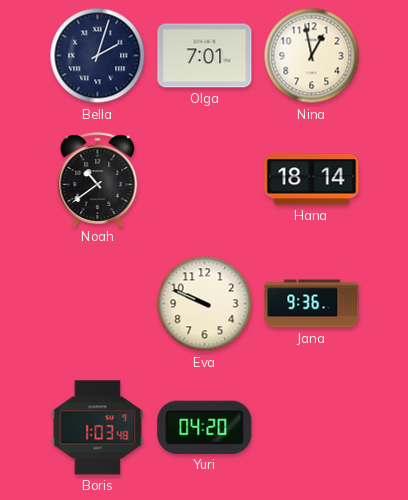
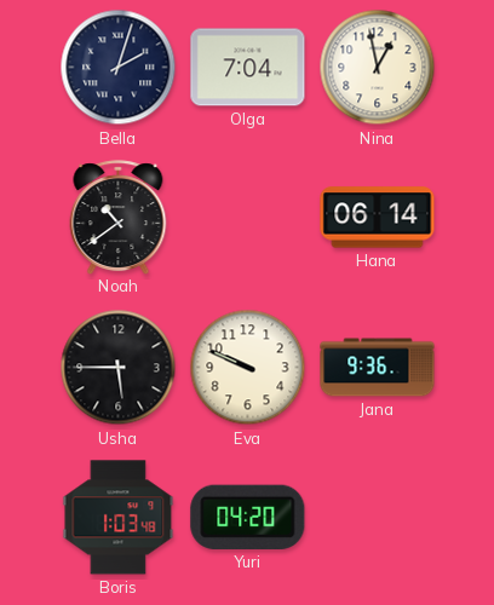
Olga: 7:01 -> 7:04 (248, 68)
Hana: 18:14 -> 06:14 (378, 218)
Usha: none -> 5:45 (119, 368)
